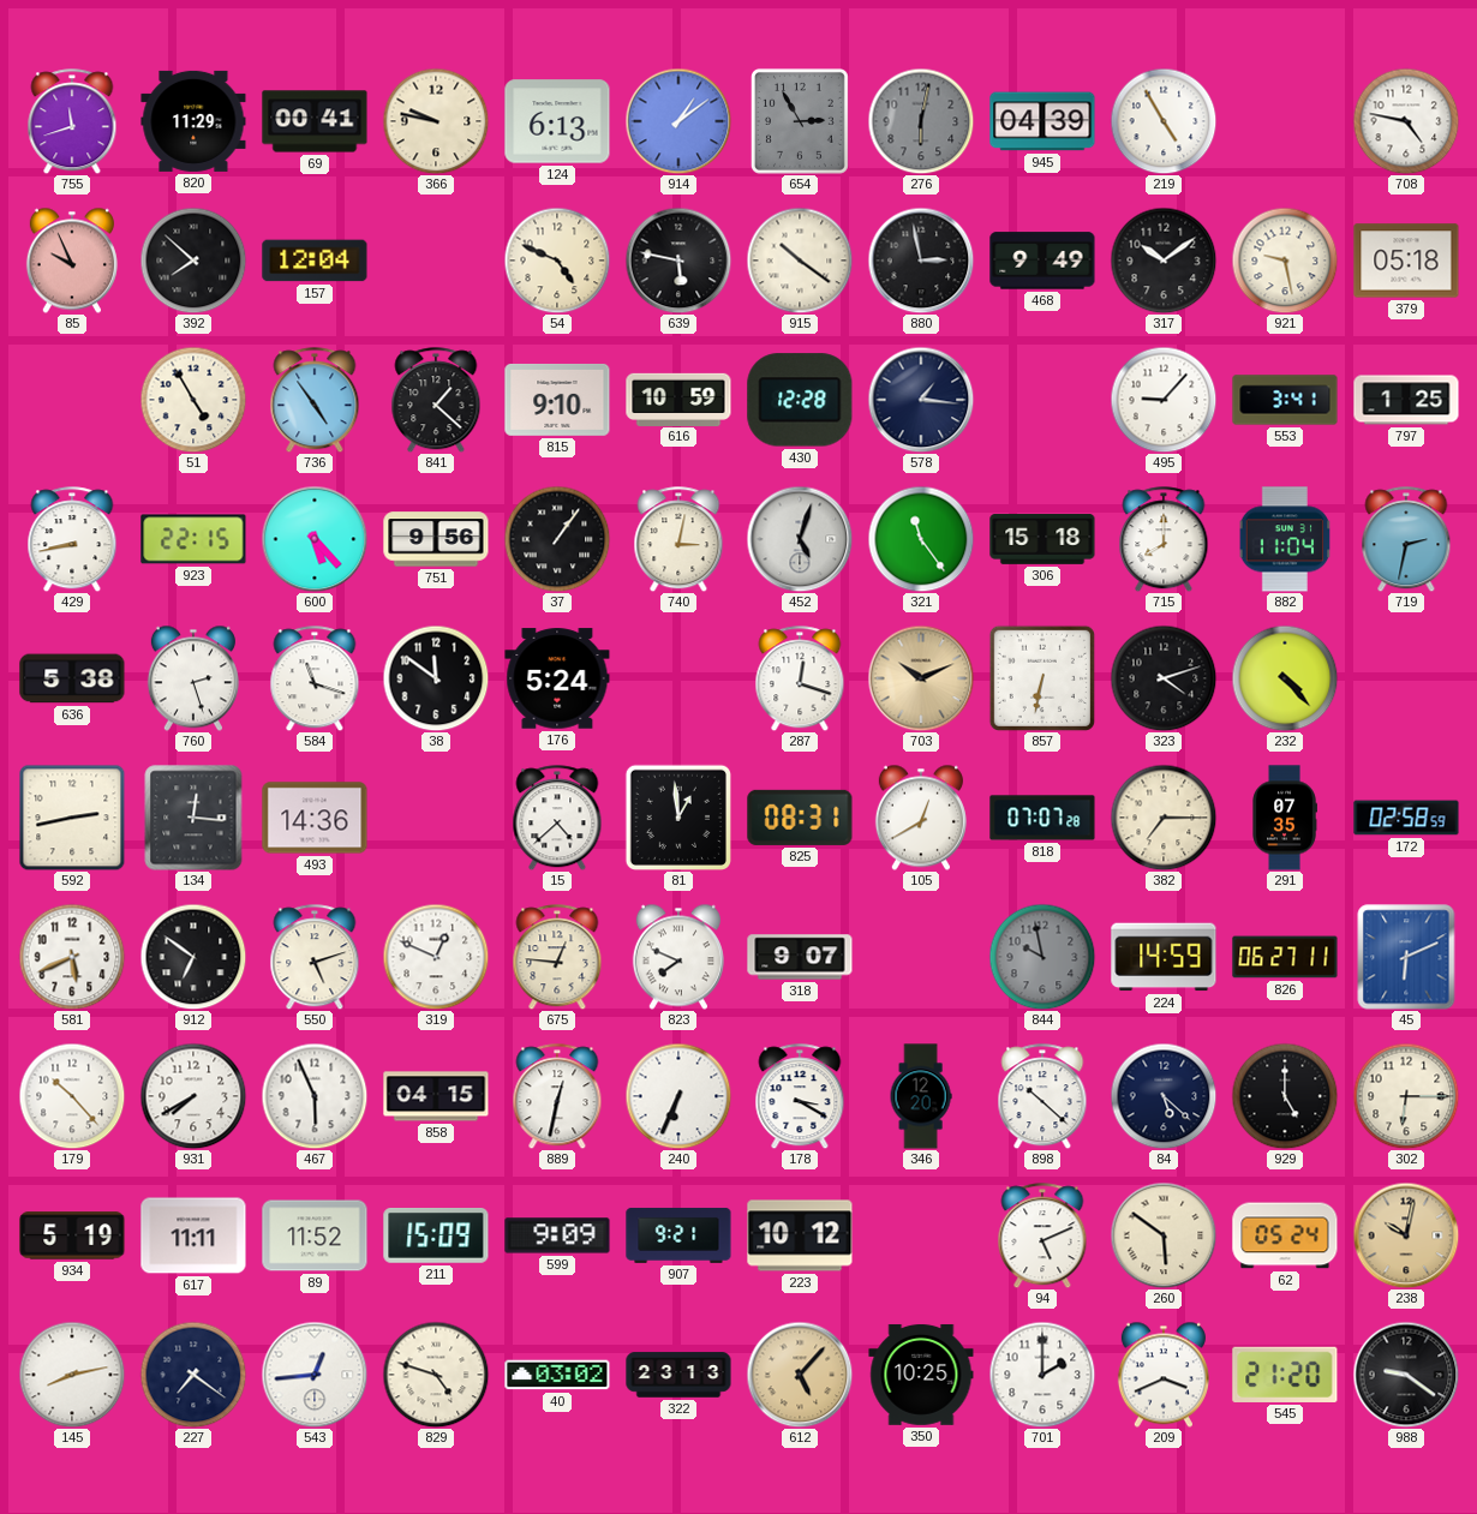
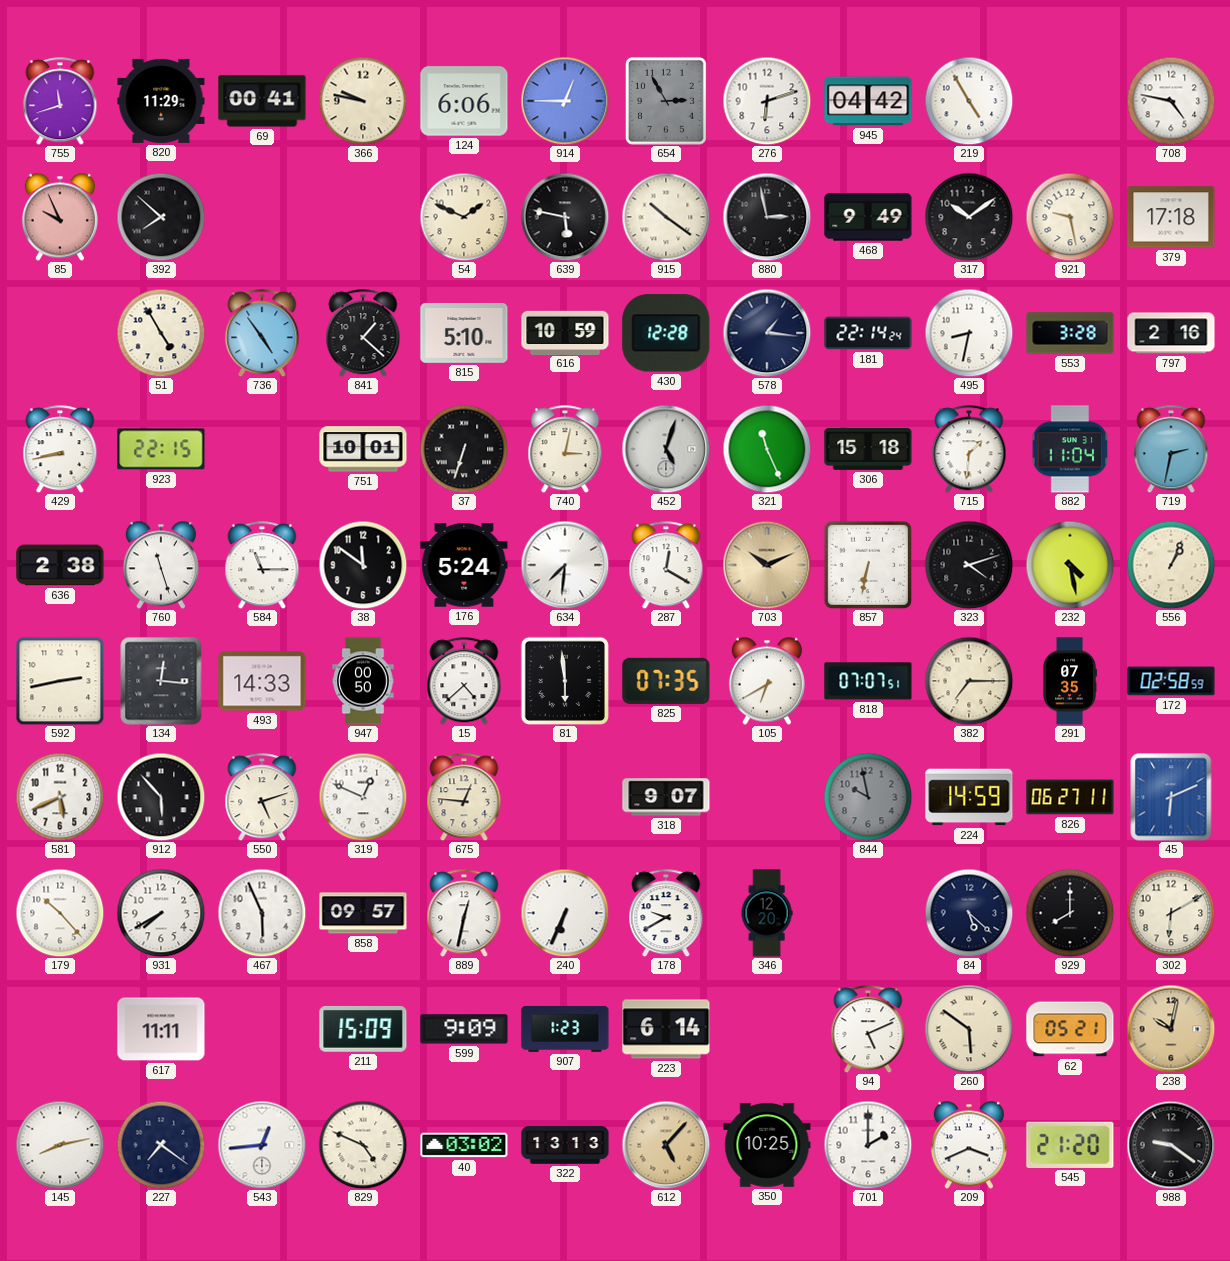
124: 6:13 -> 6:06 (464, 101)
914: 1:09 -> 12:45 (565, 101)
276: 6:02 -> 6:12 (767, 101)
276 dial: grey -> white (767, 101)
945: 04:39 -> 04:42 (868, 101)
157: 12:04 -> none (315, 261)
54: 4:49 -> 1:49 (464, 217)
379: 05:18 -> 17:18 (1171, 217)
815: 9:10 -> 5:10 (464, 333)
181: none -> 22:14 (868, 333)
495: 9:07 -> 8:32 (969, 333)
553: 3:41 -> 3:28 (1070, 333)
797: 1:25 -> 2:16 (1171, 333)
600: 5:23 -> none (315, 539)
751: 9:56 -> 10:01 (363, 449)
37: 1:06 -> 6:33 (464, 449)
321: 11:24 -> 11:26 (767, 449)
715: 8:00 -> 1:31 (969, 449)
636: 5:38 -> 2:38 (60, 565)
760: 2:27 -> 11:27 (161, 565)
584: 11:18 -> 11:15 (262, 565)
634: none -> 7:31 (565, 565)
287: 12:18 -> 12:20 (666, 565)
232: 4:23 -> 4:28 (1070, 565)
556: none -> 1:04 (1171, 565)
493: 14:36 -> 14:33 (262, 681)
947: none -> 00:50 (363, 681)
81: 12:59 -> 5:59 (565, 681)
825: 08:31 -> 07:35 (666, 681)
105: 12:40 -> 6:40 (767, 681)
818: 07:07:28 -> 07:07:51 (868, 681)
912: 6:51 -> 5:53 (161, 797)
823: 7:49 -> none (678, 957)
858: 04:15 -> 09:57 (363, 913)
178: 3:20 -> 9:40 (666, 913)
898: 10:22 -> none (1042, 1096)
929: 5:00 -> 8:00 (1070, 913)
302: 6:15 -> 6:10 (1171, 913)
934: 5:19 -> none (72, 1235)
89: 11:52 -> none (315, 1235)
907: 9:21 -> 1:23 (565, 1029)
223: 10:12 -> 6:14 (666, 1029)
62: 05:24 -> 05:21 (1070, 1029)
829: 4:48 -> 4:49 (363, 1145)
322: 23:13 -> 13:13 (565, 1145)
